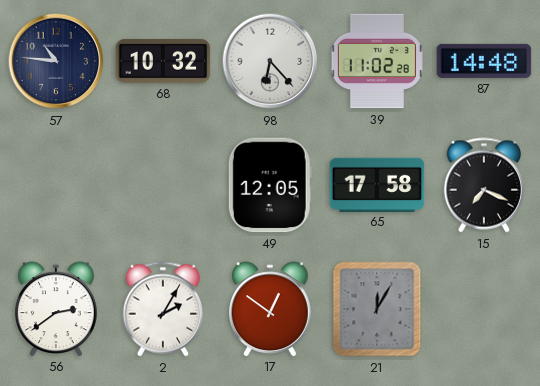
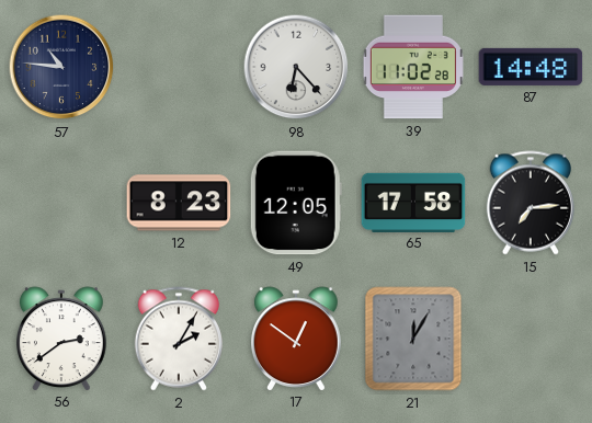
68: 10:32 -> none (163, 61)
12: none -> 8:23 (179, 203)
15: 7:19 -> 7:14 (531, 203)
